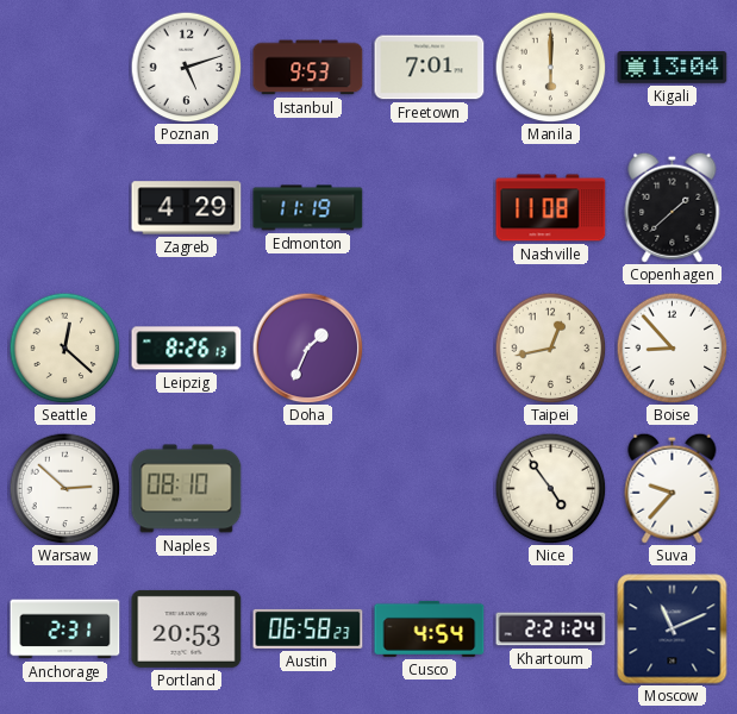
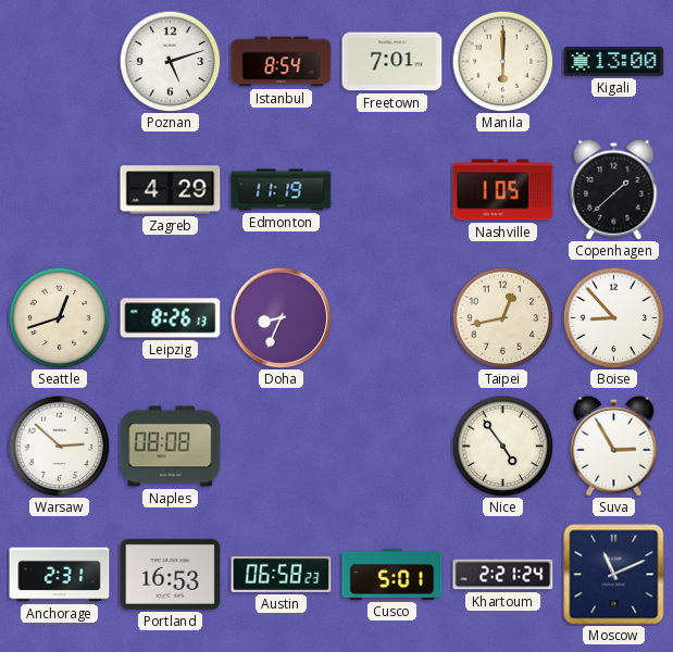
Istanbul: 9:53 -> 8:54 (282, 62)
Kigali: 13:04 -> 13:00 (614, 62)
Nashville: 11:08 -> 1:05 (503, 190)
Seattle: 12:22 -> 12:42 (59, 317)
Doha: 1:34 -> 8:34 (281, 317)
Naples: 08:10 -> 08:08 (171, 447)
Suva: 9:37 -> 2:55 (614, 446)
Portland: 20:53 -> 16:53 (171, 574)
Cusco: 4:54 -> 5:01 (392, 574)
